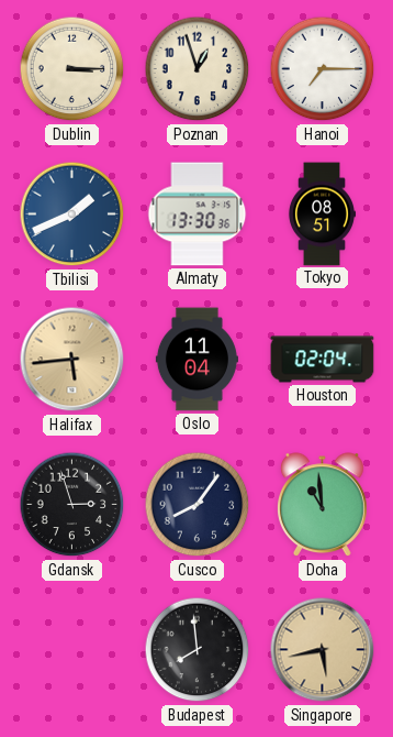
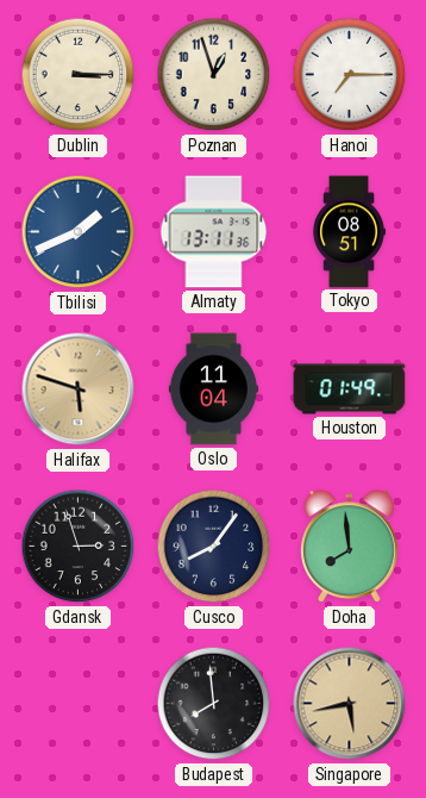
Almaty: 13:30 -> 13:11 (214, 232)
Halifax: 5:44 -> 5:48 (79, 389)
Houston: 02:04 -> 01:49 (350, 389)
Doha: 10:59 -> 7:59 (350, 547)
